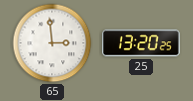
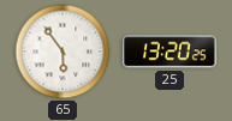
65: 2:59 -> 5:54 (63, 52)
